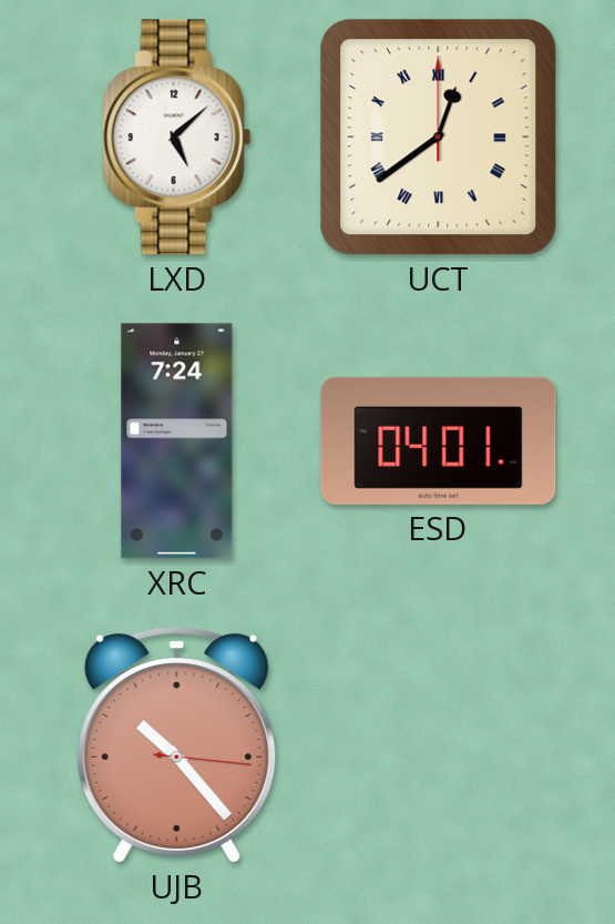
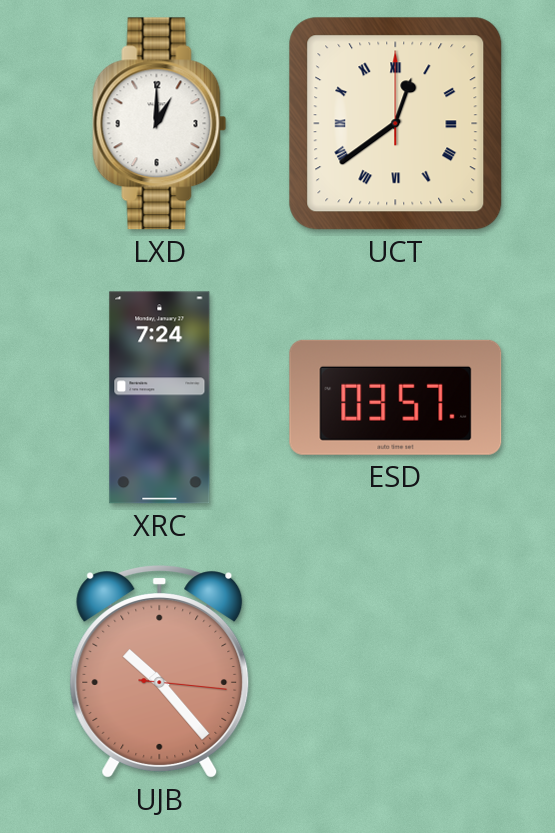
LXD: 5:08 -> 1:00 (160, 124)
ESD: 04:01 -> 03:57 (396, 397)
